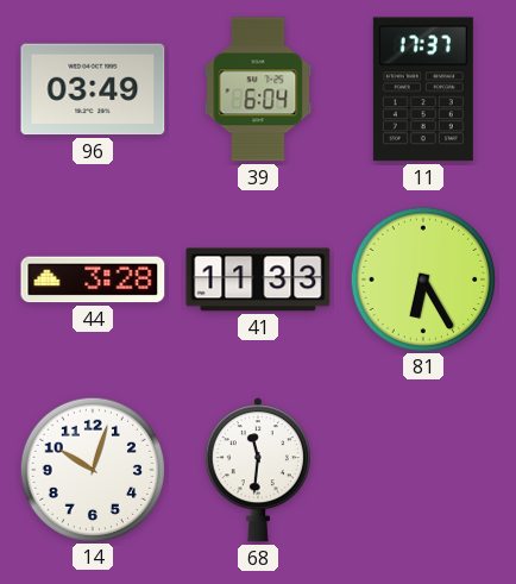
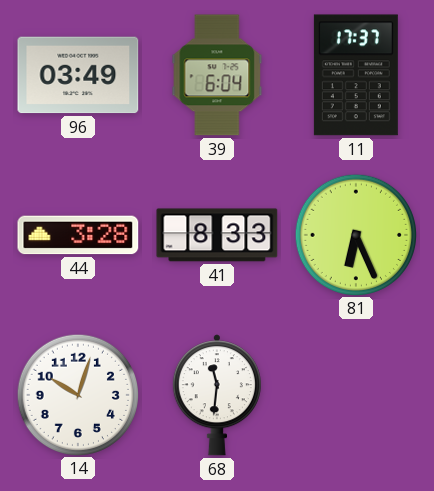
41: 11:33 -> 8:33 (217, 235)
81: 6:25 -> 6:26 (355, 234)
